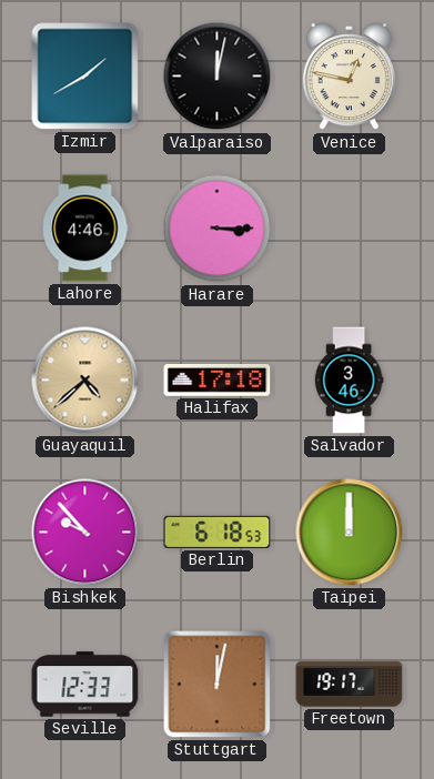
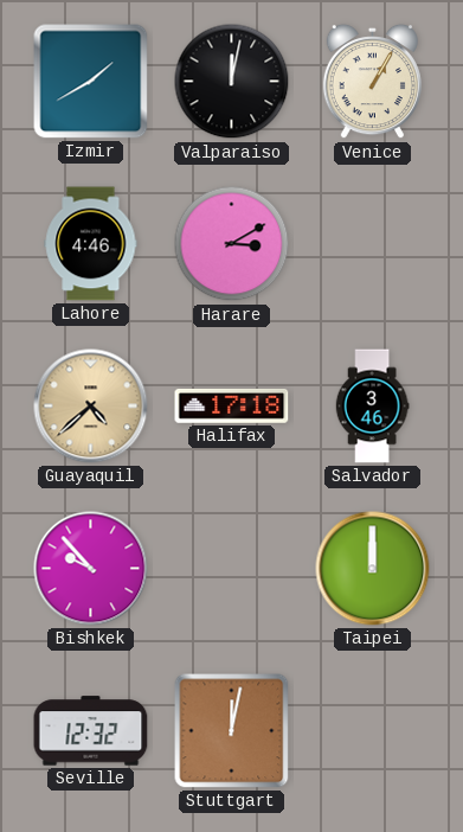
Venice: 12:47 -> 1:05 (372, 82)
Harare: 3:15 -> 3:10 (232, 244)
Berlin: 6:18 -> none (218, 532)
Seville: 12:33 -> 12:32 (91, 731)
Freetown: 19:17 -> none (350, 685)
